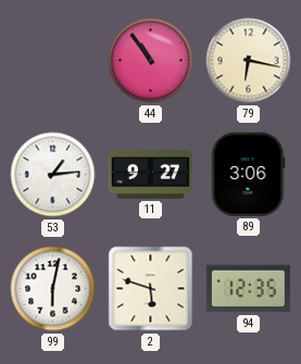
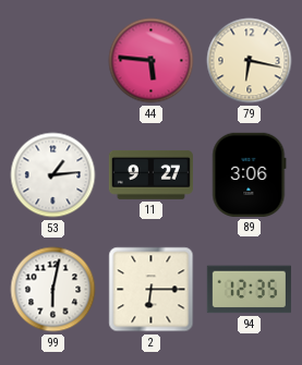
44: 10:54 -> 5:46 (152, 61)
2: 5:48 -> 6:15 (152, 290)
